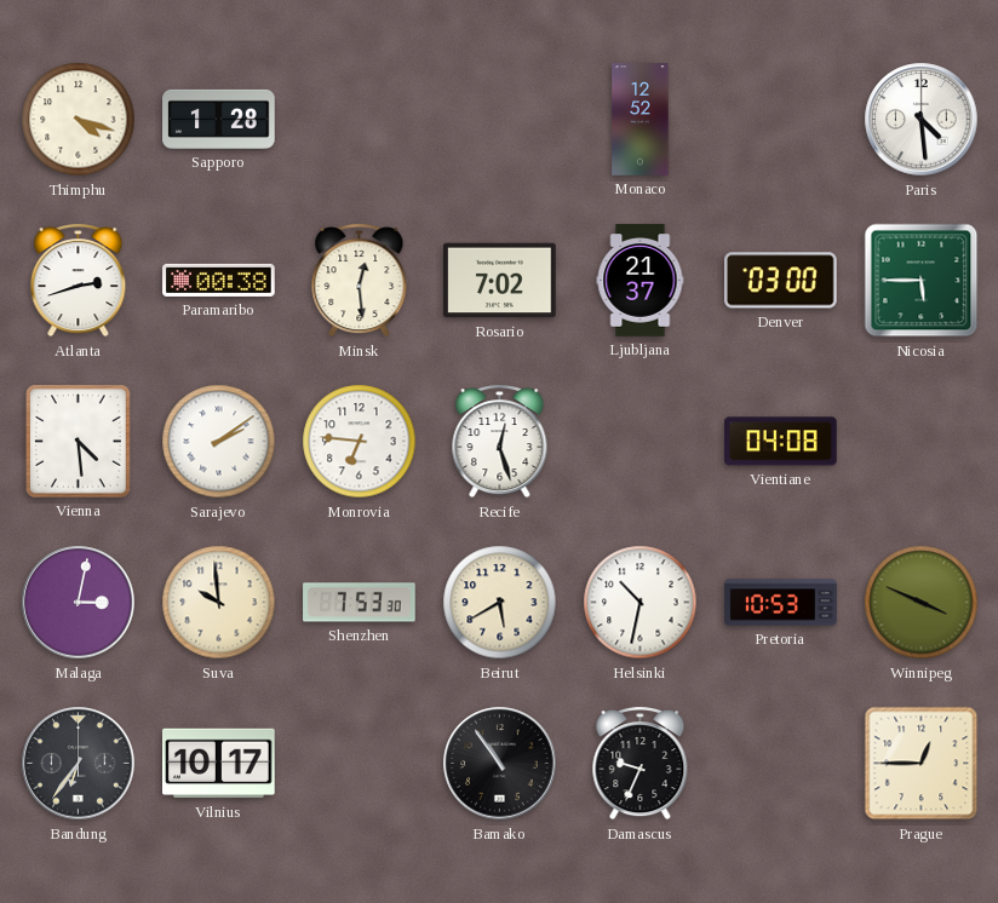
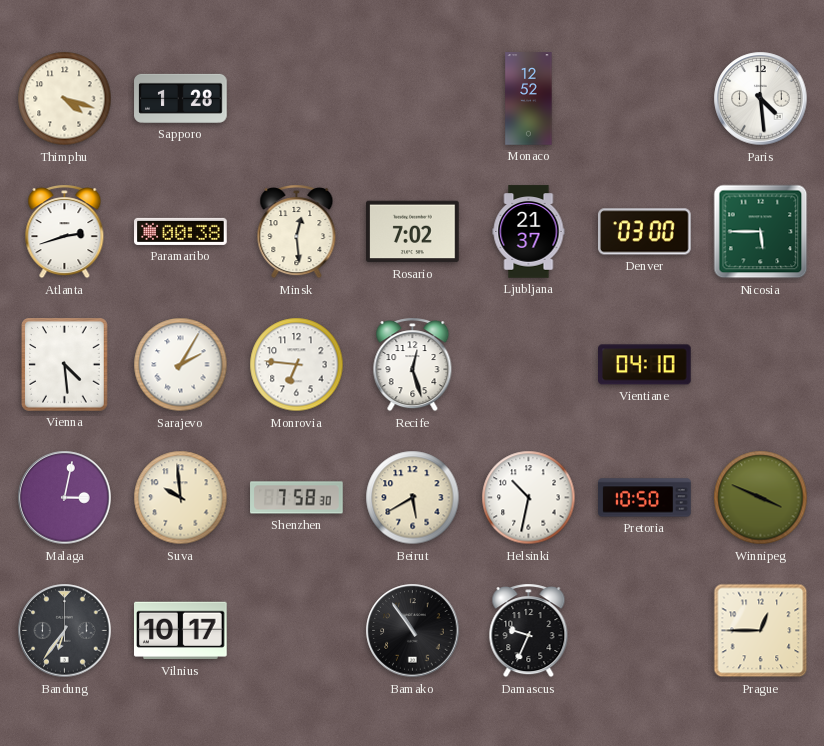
Sarajevo: 2:09 -> 2:05 (181, 365)
Vientiane: 04:08 -> 04:10 (645, 365)
Shenzhen: 7:53 -> 7:58 (297, 498)
Pretoria: 10:53 -> 10:50 (645, 498)
